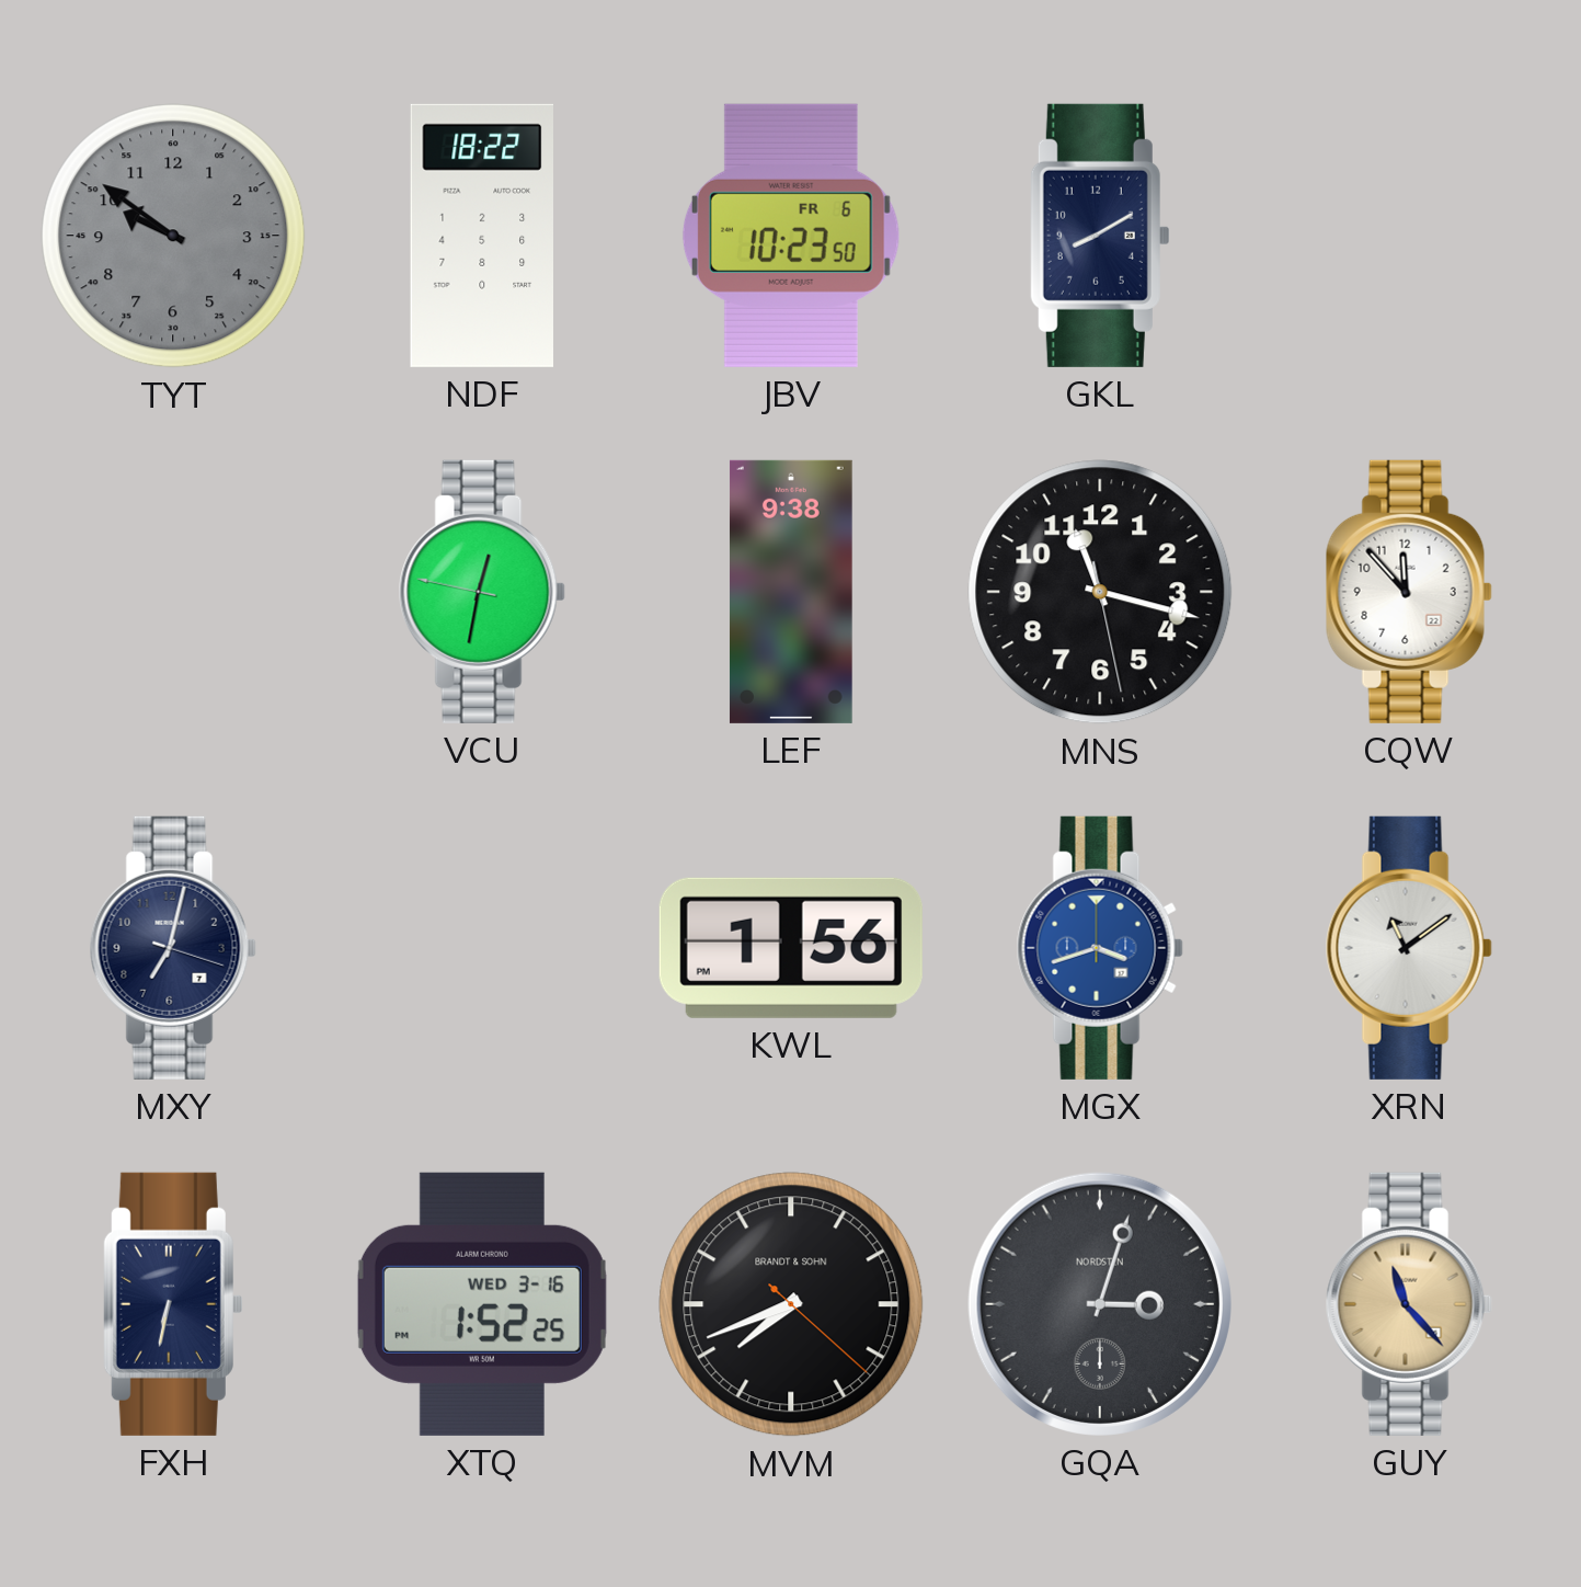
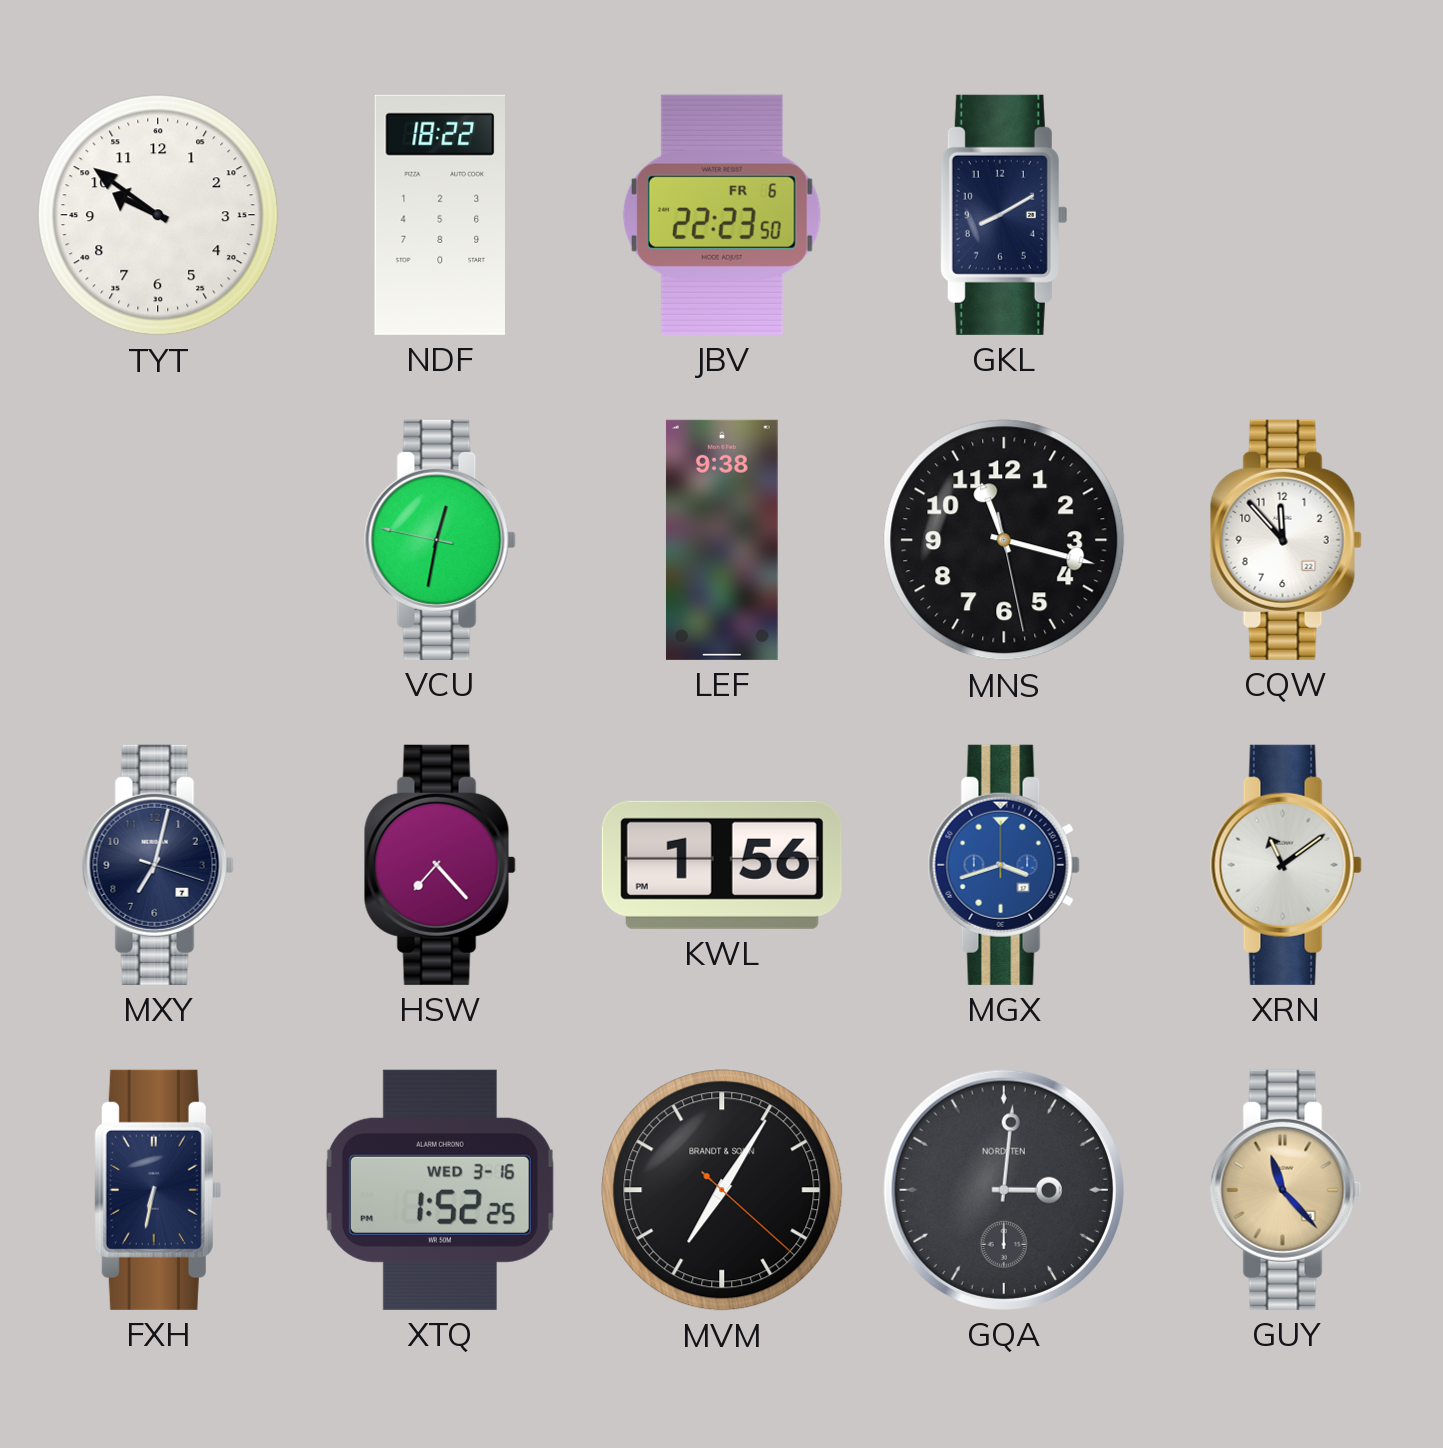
TYT dial: grey -> white (158, 215)
JBV: 10:23 -> 22:23 (722, 215)
HSW: none -> 7:23 (440, 865)
MVM: 7:41 -> 7:05 (722, 1190)
GQA: 3:03 -> 3:01 (1004, 1190)
